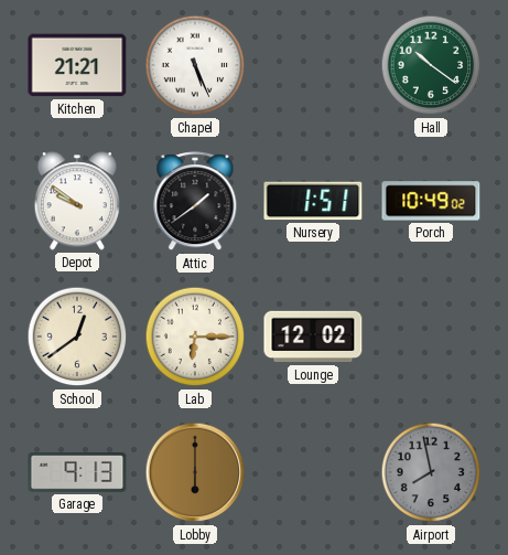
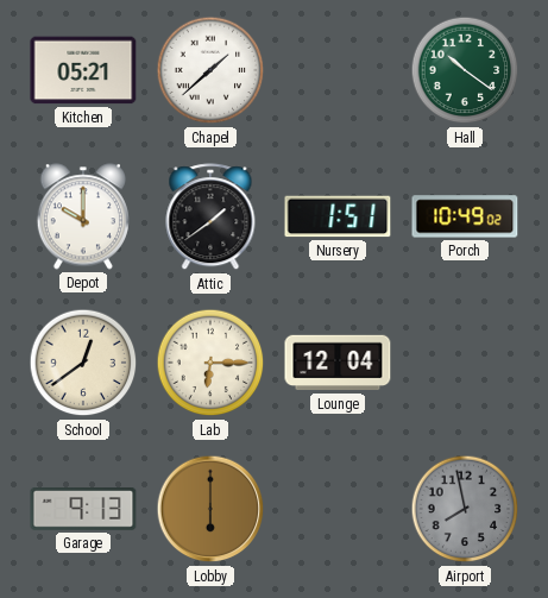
Kitchen: 21:21 -> 05:21 (83, 70)
Chapel: 5:26 -> 1:38 (210, 70)
Depot: 9:51 -> 10:00 (82, 216)
Lounge: 12:02 -> 12:04 (338, 363)
